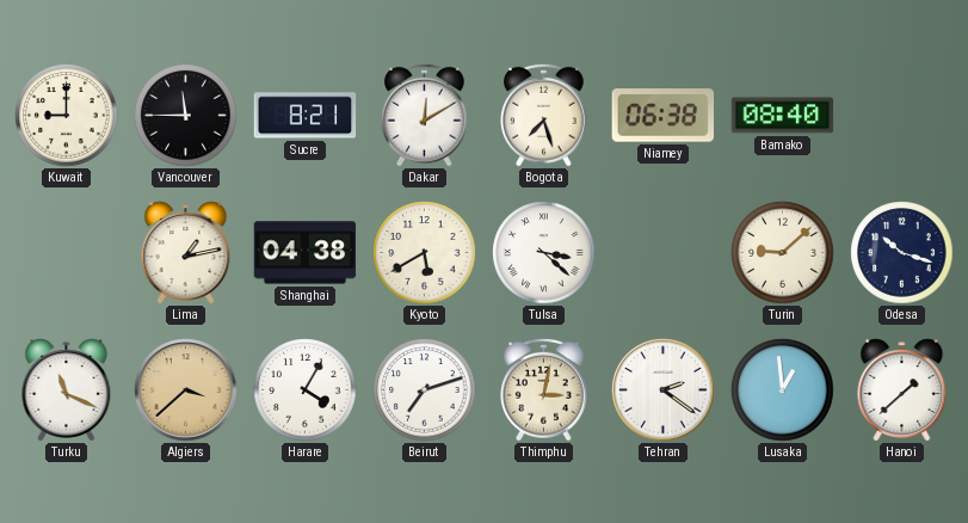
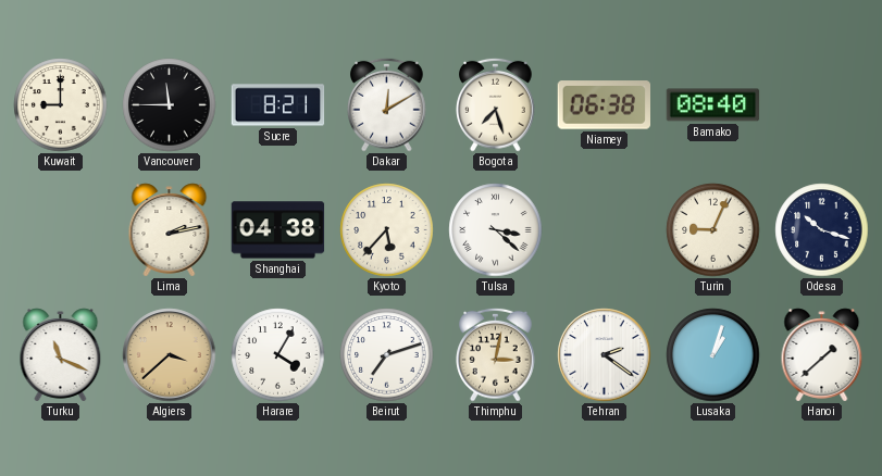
Lima: 1:13 -> 2:13 (170, 230)
Kyoto: 5:40 -> 5:37 (387, 230)
Turin: 9:08 -> 9:04 (713, 230)
Lusaka: 12:59 -> 1:03 (713, 355)
